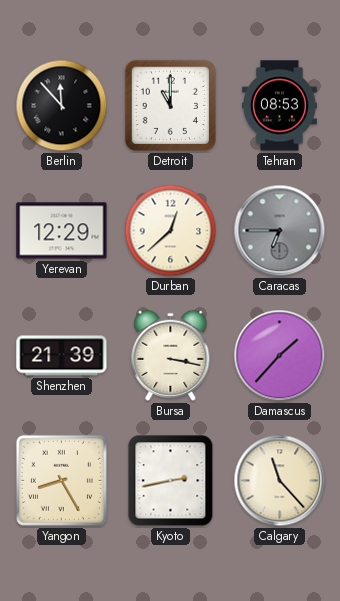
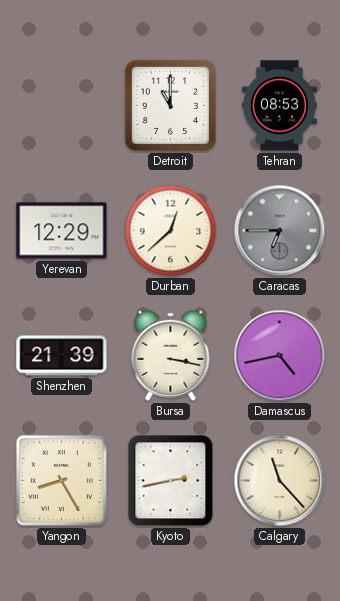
Berlin: 11:53 -> none (62, 106)
Damascus: 1:37 -> 4:43 (280, 356)
